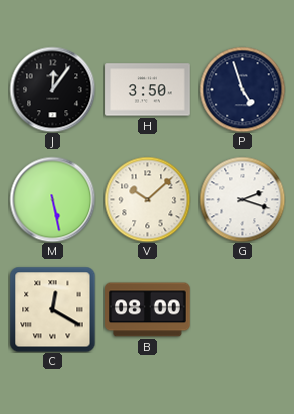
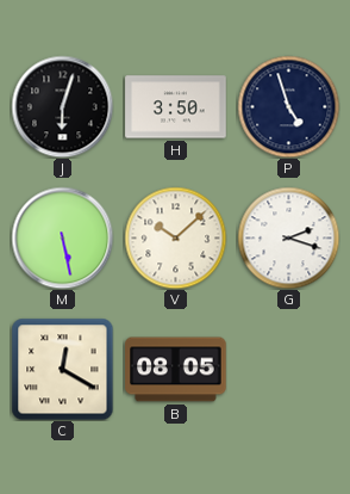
J: 12:06 -> 6:03 (62, 106)
B: 08:00 -> 08:05 (176, 370)
